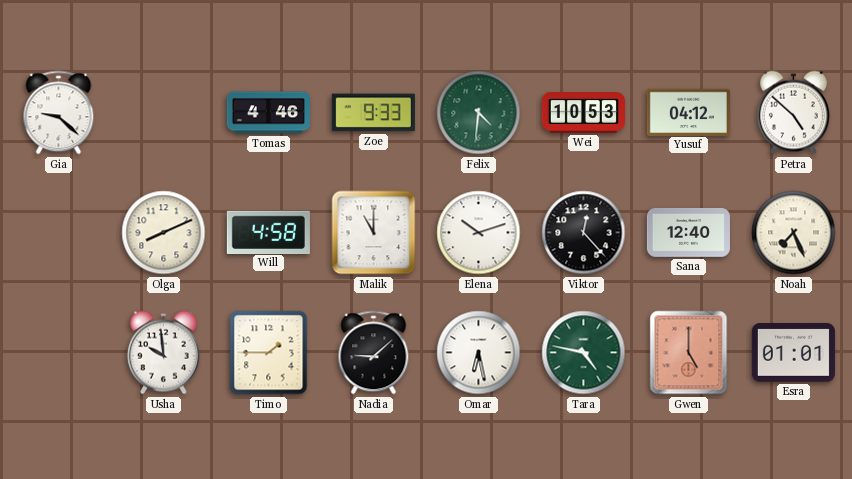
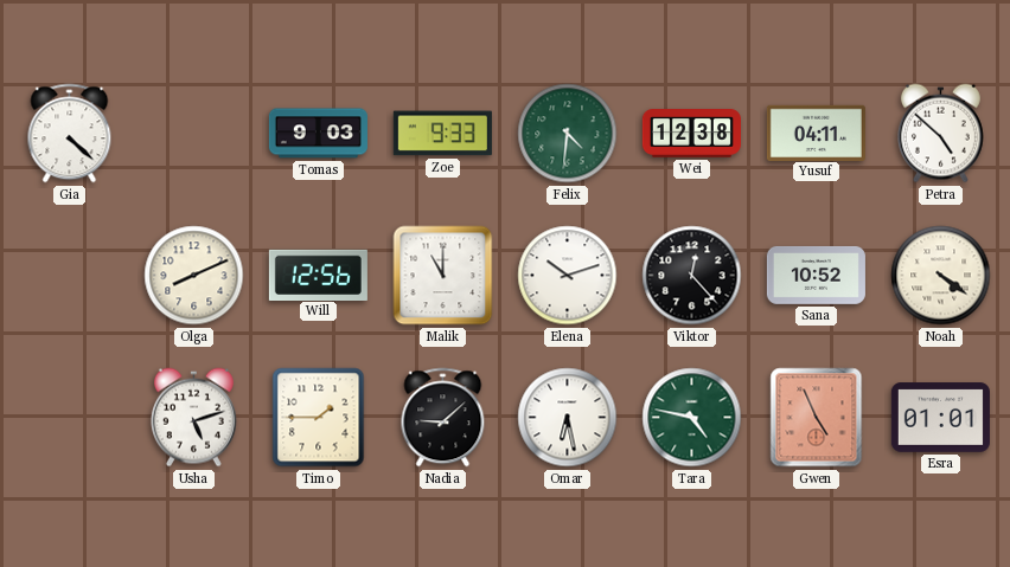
Gia: 9:22 -> 4:22 (70, 134)
Tomas: 4:46 -> 9:03 (318, 134)
Wei: 10:53 -> 12:38 (691, 134)
Yusuf: 04:12 -> 04:11 (816, 133)
Will: 4:58 -> 12:56 (318, 275)
Sana: 12:40 -> 10:52 (816, 275)
Noah: 7:26 -> 4:21 (941, 276)
Usha: 9:59 -> 5:12 (193, 418)
Gwen: 5:00 -> 4:56 (817, 418)
